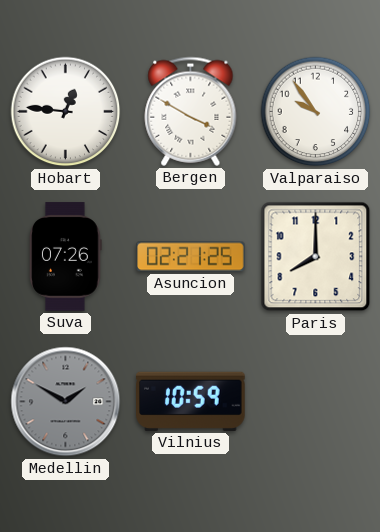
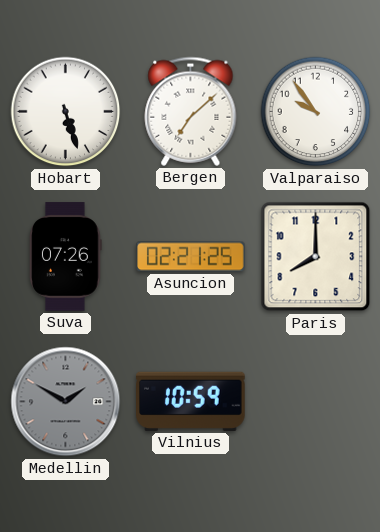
Hobart: 12:46 -> 5:27 (66, 112)
Bergen: 3:50 -> 7:08 (191, 111)
